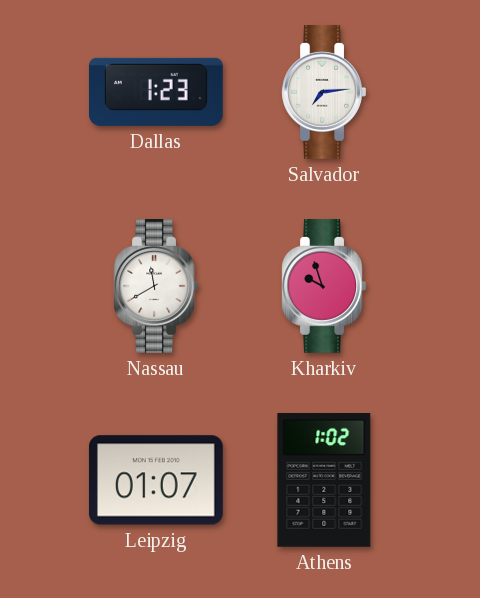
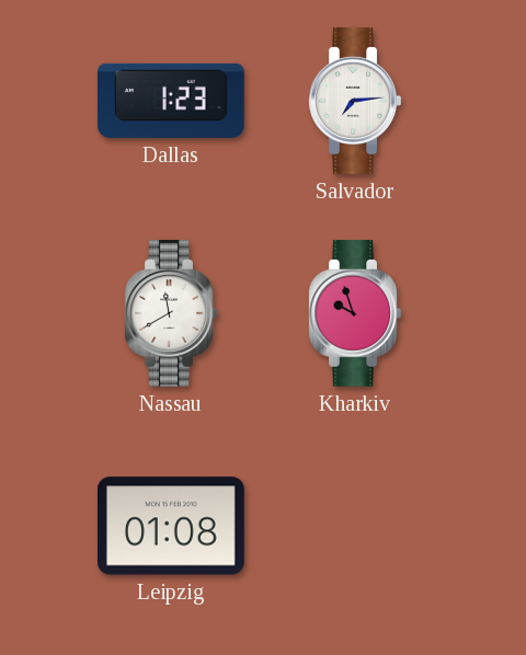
Leipzig: 01:07 -> 01:08 (171, 526)
Athens: 1:02 -> none (324, 480)
